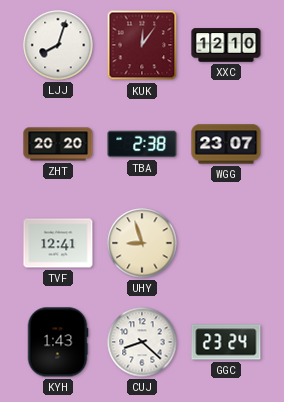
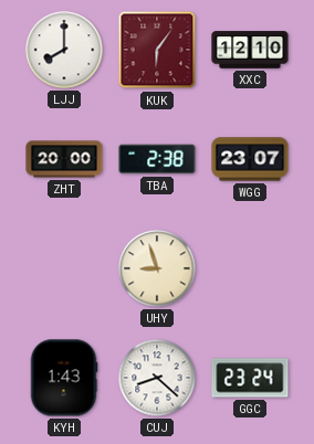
LJJ: 8:03 -> 8:00 (64, 50)
KUK: 12:06 -> 6:06 (157, 50)
ZHT: 20:20 -> 20:00 (64, 159)
TVF: 12:41 -> none (58, 243)
